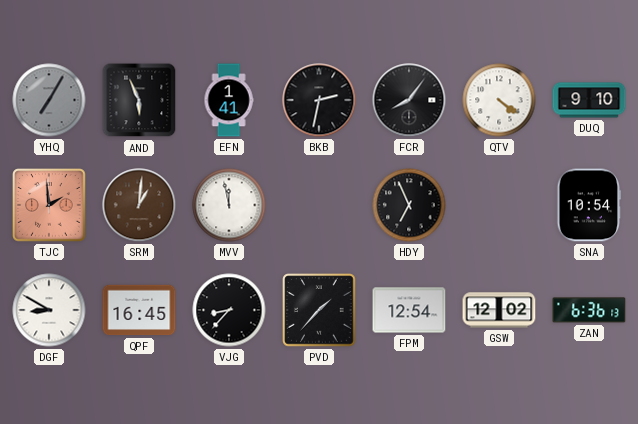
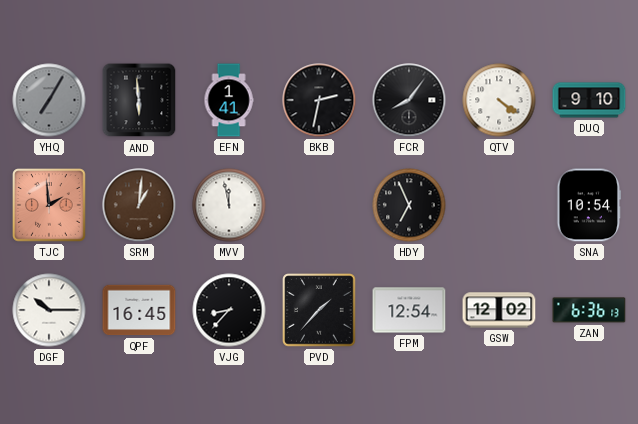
AND: 5:56 -> 5:59 (139, 100)
DGF: 8:50 -> 10:15 (49, 310)
